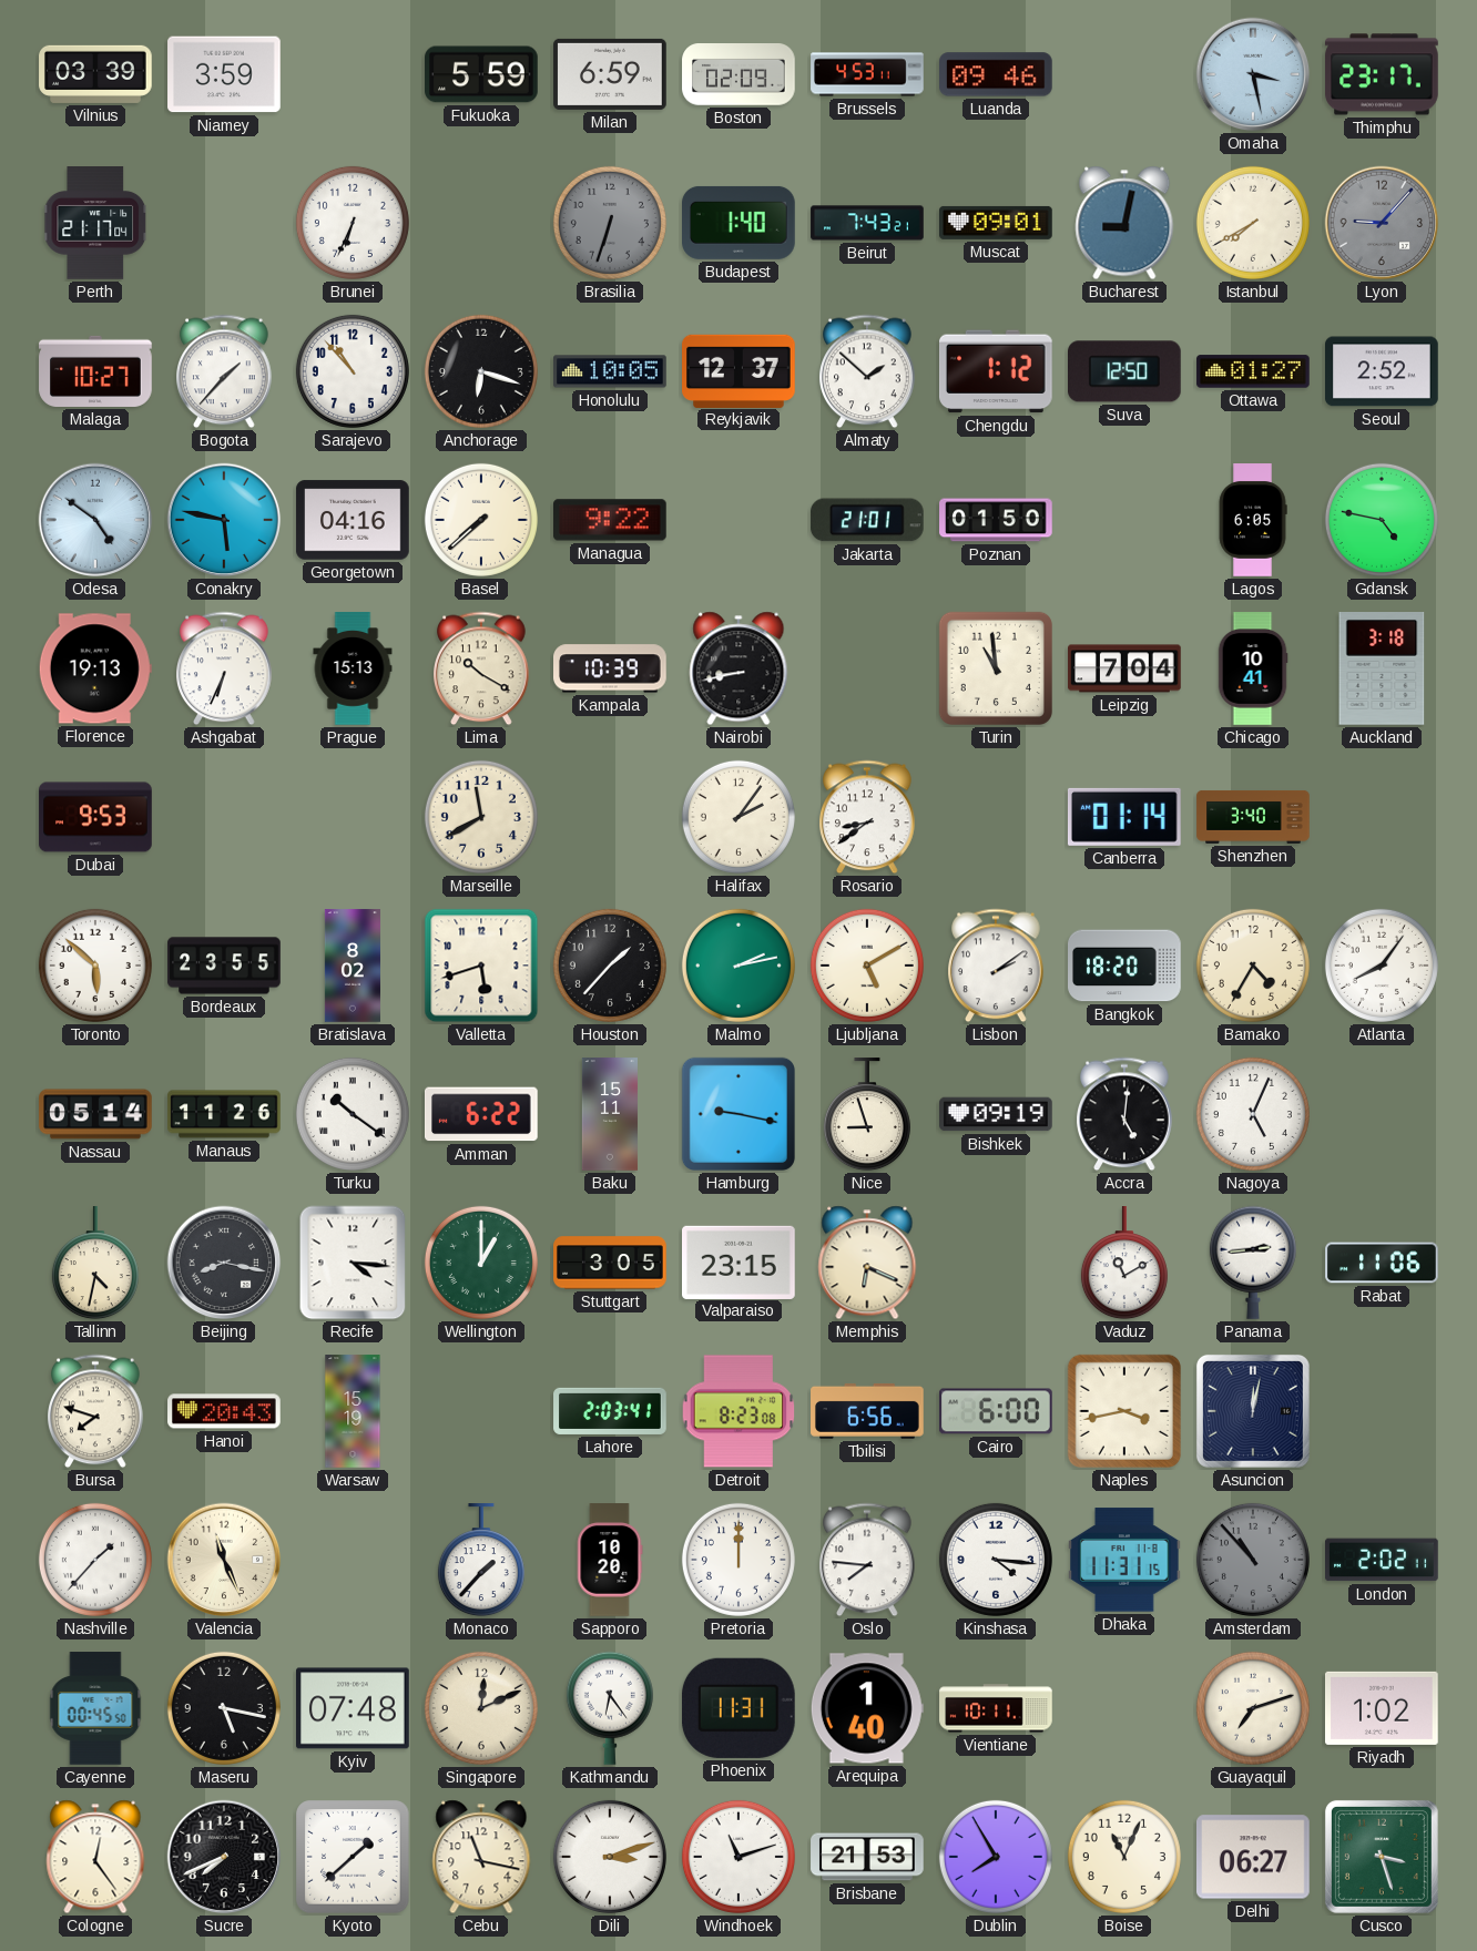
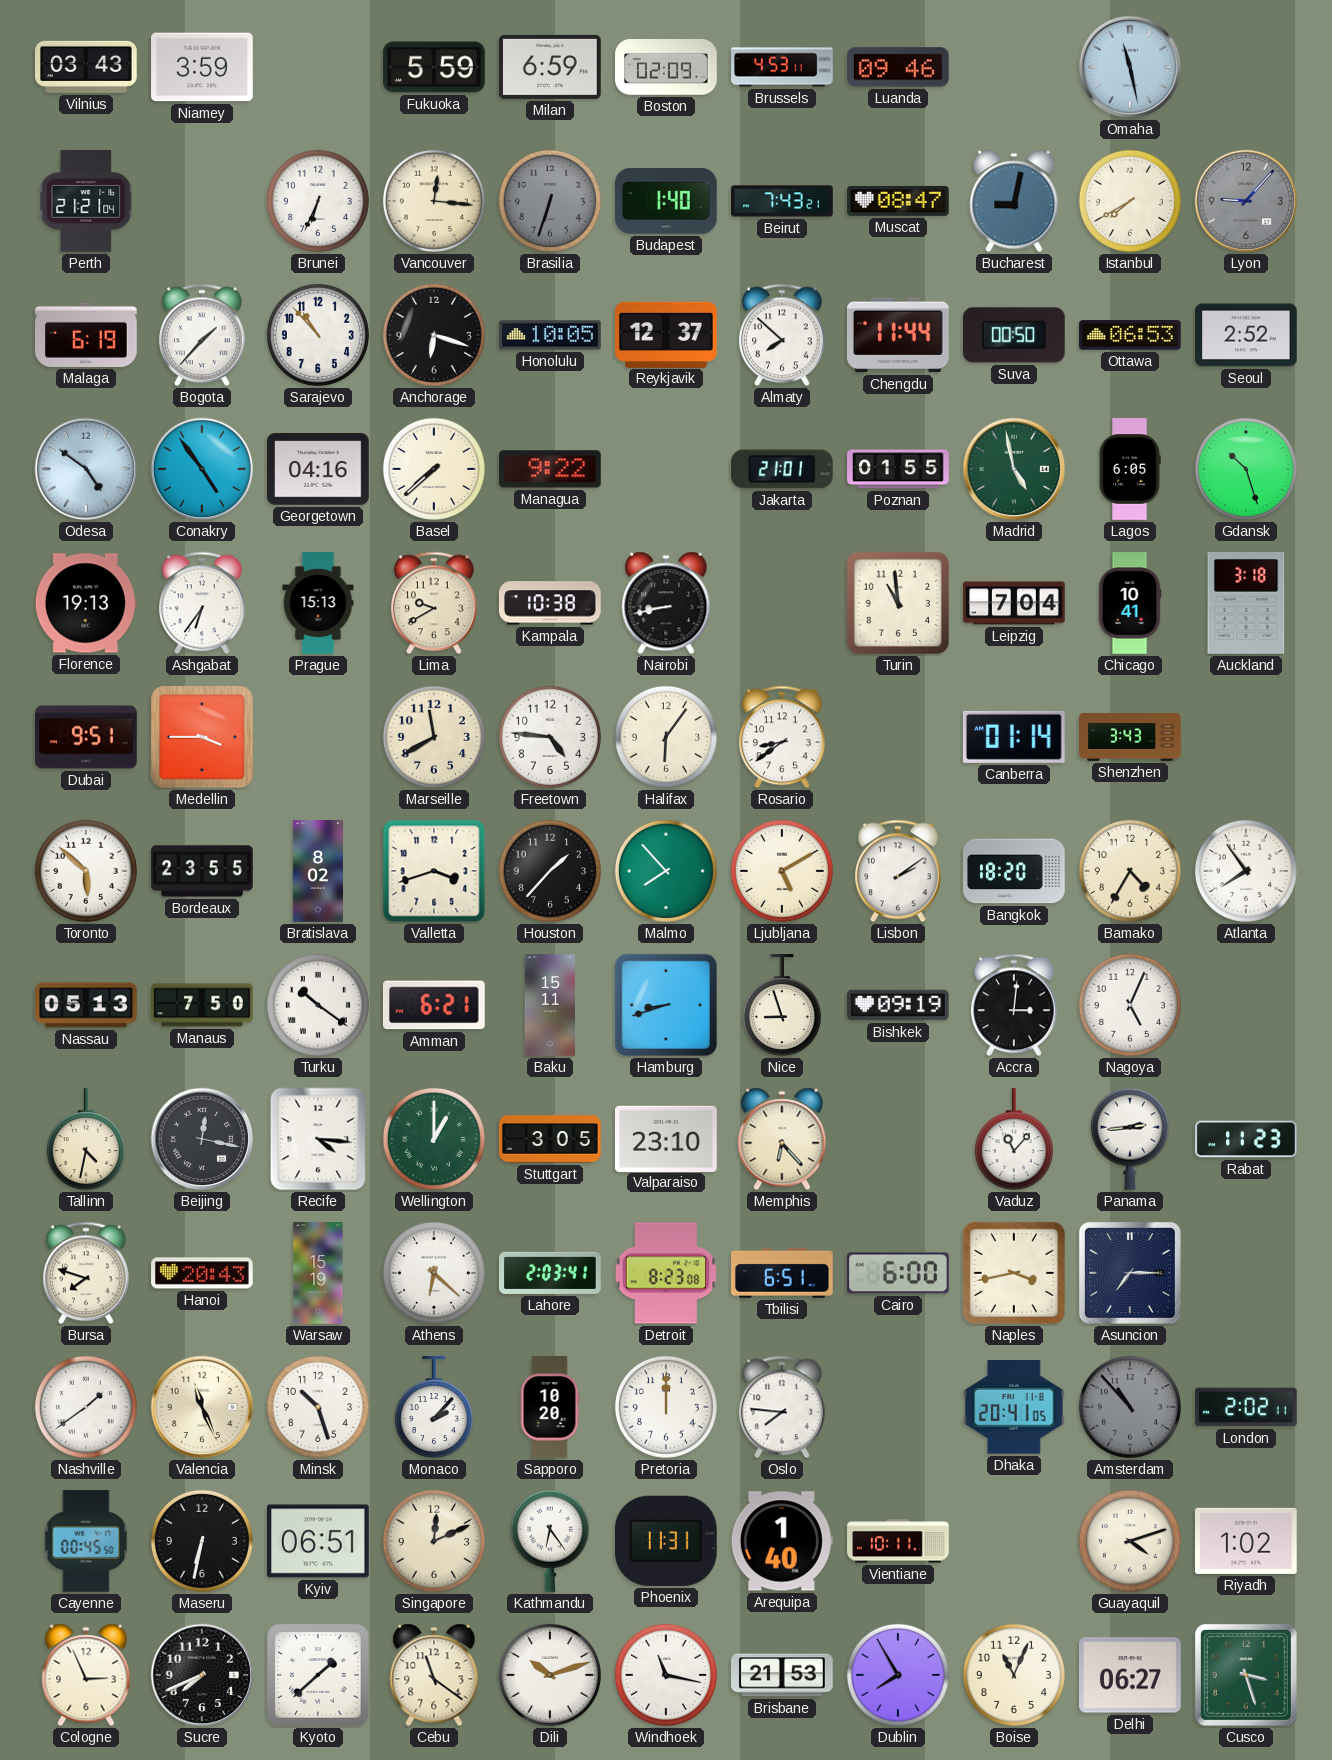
Vilnius: 03:39 -> 03:43 (86, 67)
Omaha: 3:28 -> 11:28 (1130, 67)
Thimphu: 23:17 -> none (1382, 74)
Perth: 21:17 -> 21:21 (87, 201)
Vancouver: none -> 12:16 (434, 201)
Muscat: 09:01 -> 08:47 (899, 201)
Malaga: 10:27 -> 6:19 (86, 335)
Almaty: 1:52 -> 7:52 (782, 335)
Chengdu: 1:12 -> 11:44 (899, 335)
Suva: 12:50 -> 00:50 (1015, 335)
Ottawa: 01:27 -> 06:53 (1130, 335)
Conakry: 5:47 -> 4:54 (202, 469)
Poznan: 01:50 -> 01:55 (898, 469)
Madrid: none -> 4:58 (1014, 469)
Gdansk: 4:47 -> 10:27 (1246, 469)
Ashgabat: 6:34 -> 6:36 (202, 603)
Lima: 10:20 -> 9:40 (434, 603)
Kampala: 10:39 -> 10:38 (550, 603)
Dubai: 9:53 -> 9:51 (86, 737)
Medellin: none -> 3:45 (202, 737)
Freetown: none -> 4:46 (550, 737)
Halifax: 2:06 -> 6:06 (666, 737)
Shenzhen: 3:40 -> 3:43 (1130, 737)
Valletta: 5:42 -> 3:42 (434, 871)
Malmo: 2:13 -> 7:53 (666, 871)
Atlanta: 8:06 -> 7:54 (1246, 871)
Nassau: 05:14 -> 05:13 (86, 1005)
Manaus: 11:26 -> 7:50 (202, 1005)
Amman: 6:22 -> 6:21 (435, 1005)
Hamburg: 9:17 -> 8:42 (666, 1005)
Accra: 5:01 -> 3:01 (1014, 1005)
Beijing: 8:17 -> 12:17 (202, 1139)
Valparaiso: 23:15 -> 23:10 (666, 1138)
Memphis: 6:19 -> 6:23 (782, 1139)
Vaduz: 11:10 -> 11:07 (1014, 1140)
Rabat: 11:06 -> 11:23 (1246, 1139)
Athens: none -> 6:22 (434, 1273)
Tbilisi: 6:56 -> 6:51 (782, 1273)
Asuncion: 12:02 -> 7:15 (1130, 1273)
Nashville: 1:37 -> 1:39 (86, 1407)
Minsk: none -> 10:27 (318, 1407)
Monaco: 1:37 -> 2:07 (434, 1408)
Kinshasa: 4:16 -> none (996, 1560)
Dhaka: 11:31 -> 20:41 (1015, 1407)
Maseru: 5:17 -> 6:32 (202, 1541)
Kyiv: 07:48 -> 06:51 (319, 1541)
Guayaquil: 7:12 -> 4:12 (1130, 1541)
Cologne: 12:24 -> 2:56 (86, 1675)
Cebu: 11:17 -> 11:21 (434, 1675)
Dili: 3:12 -> 10:12 (550, 1675)
Windhoek: 11:12 -> 11:17 (666, 1675)
